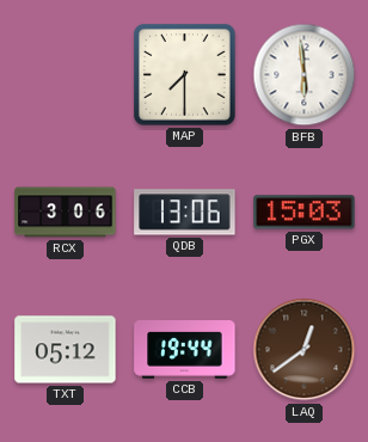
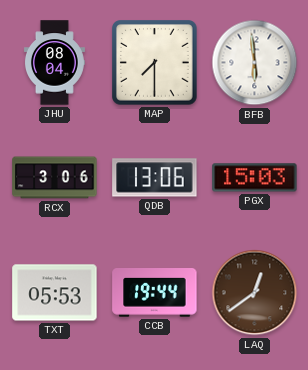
JHU: none -> 08:04 (54, 63)
TXT: 05:12 -> 05:53 (55, 293)
